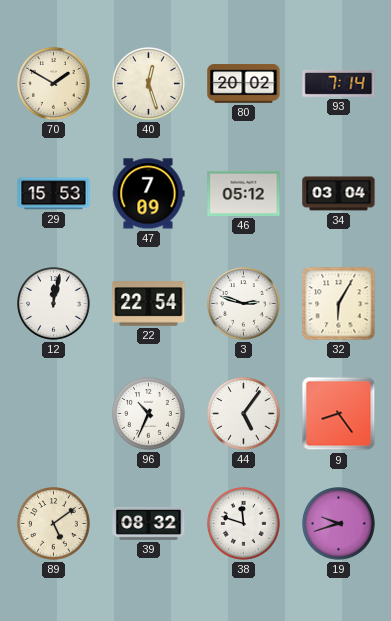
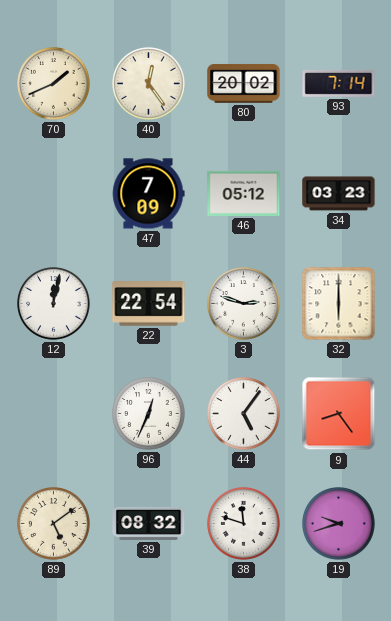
70: 1:50 -> 1:41 (54, 84)
40: 12:27 -> 12:24 (149, 84)
29: 15:53 -> none (54, 194)
34: 03:04 -> 03:23 (339, 194)
32: 6:05 -> 6:00 (339, 304)
96: 10:34 -> 12:34 (149, 414)
